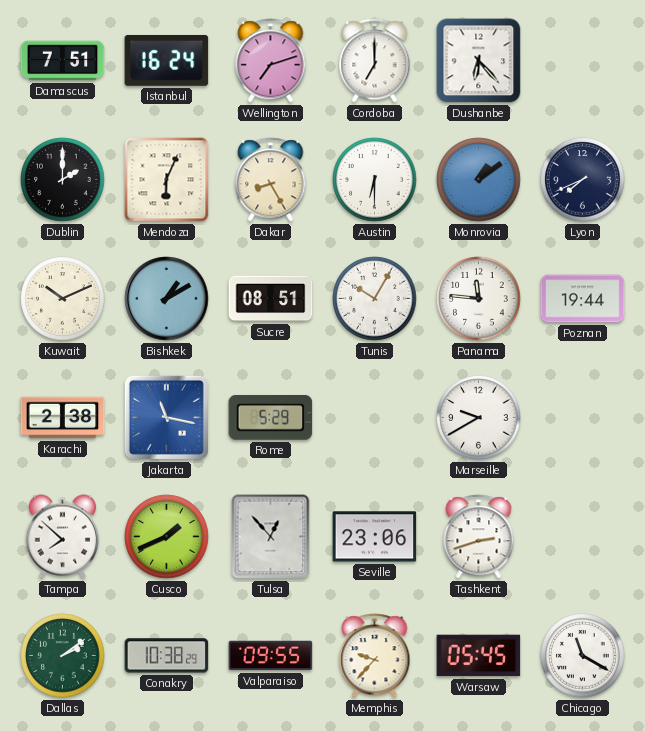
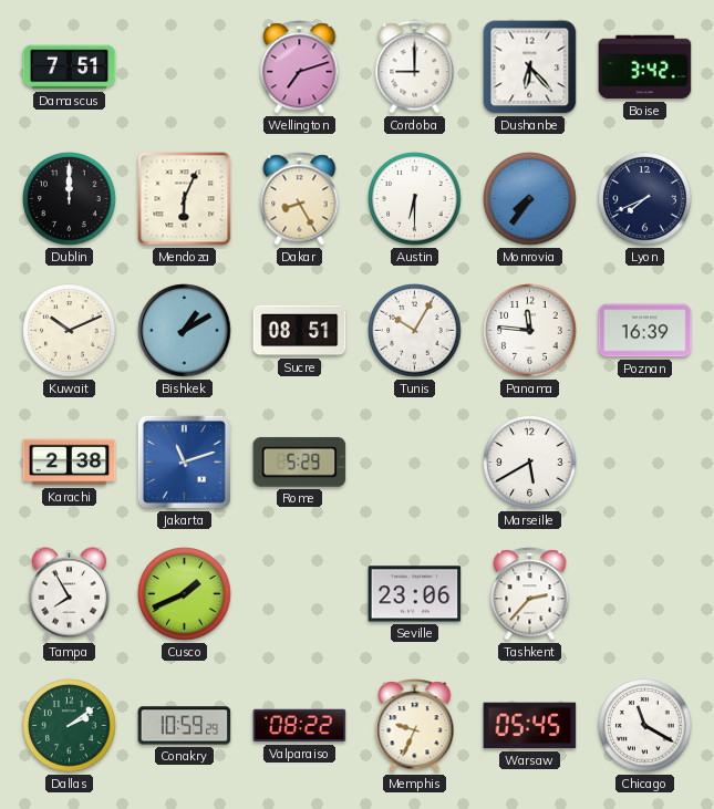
Istanbul: 16:24 -> none (167, 61)
Cordoba: 7:00 -> 9:00 (415, 68)
Boise: none -> 3:42 (645, 68)
Dublin: 2:00 -> 12:00 (70, 199)
Monrovia: 1:09 -> 7:36 (530, 199)
Poznan: 19:44 -> 16:39 (645, 331)
Jakarta: 11:17 -> 11:12 (184, 461)
Marseille: 9:40 -> 5:40 (530, 463)
Tampa: 7:52 -> 7:55 (69, 594)
Tulsa: 12:53 -> none (271, 537)
Tashkent: 2:42 -> 2:37 (530, 594)
Conakry: 10:38 -> 10:59 (185, 726)
Valparaiso: 09:55 -> 08:22 (300, 726)
Memphis: 9:37 -> 9:34 (415, 726)
